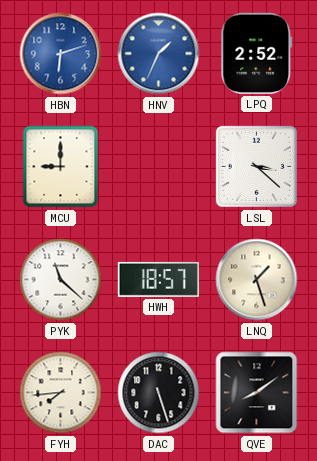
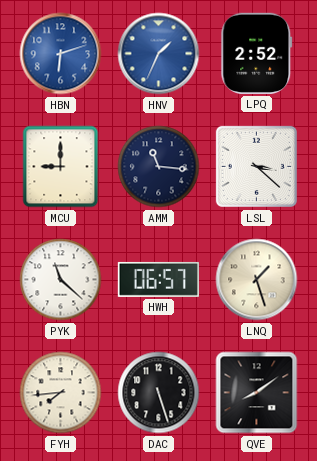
AMM: none -> 11:16 (159, 167)
HWH: 18:57 -> 06:57 (158, 279)
